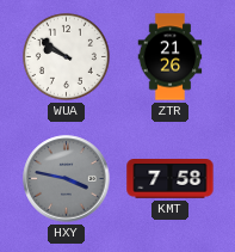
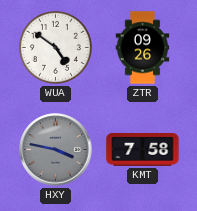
WUA: 9:51 -> 4:51 (55, 47)
ZTR: 21:26 -> 09:26 (143, 48)
